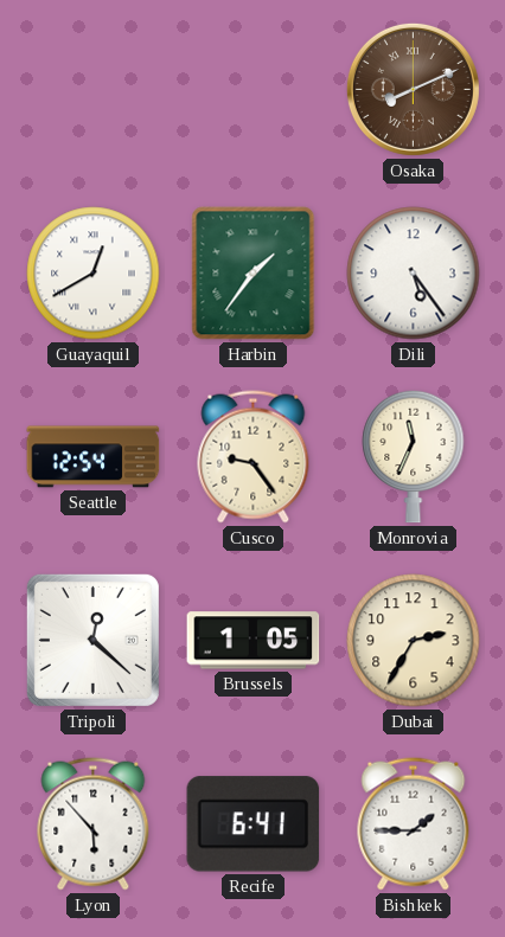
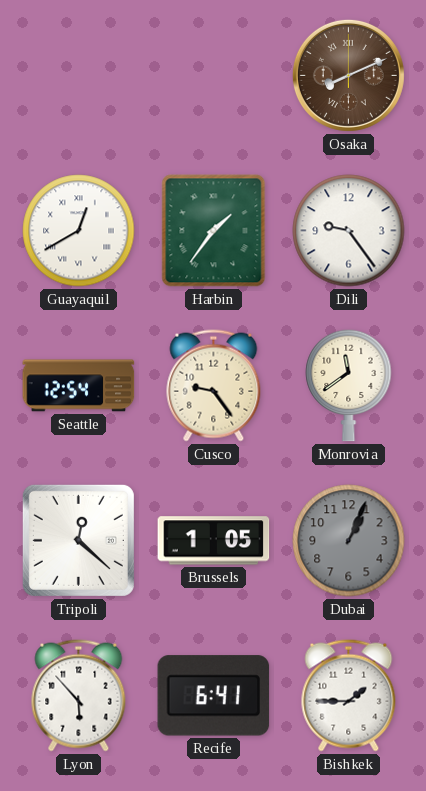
Dili: 5:24 -> 9:24 (349, 231)
Monrovia: 11:34 -> 11:39 (349, 385)
Dubai: 2:35 -> 1:04 (349, 541)
Dubai dial: cream -> grey (349, 541)
